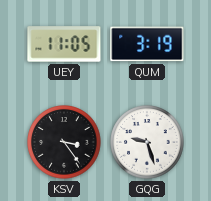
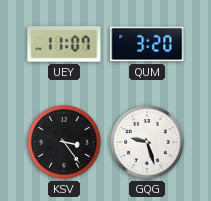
UEY: 11:05 -> 11:07 (64, 44)
QUM: 3:19 -> 3:20 (147, 44)
